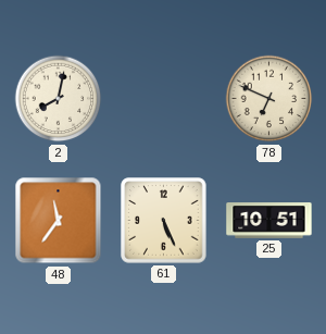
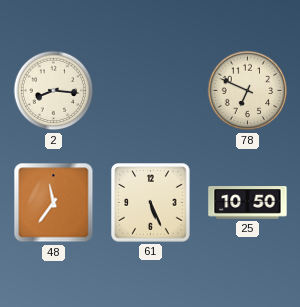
2: 8:02 -> 8:16 (54, 91)
25: 10:51 -> 10:50 (248, 203)
